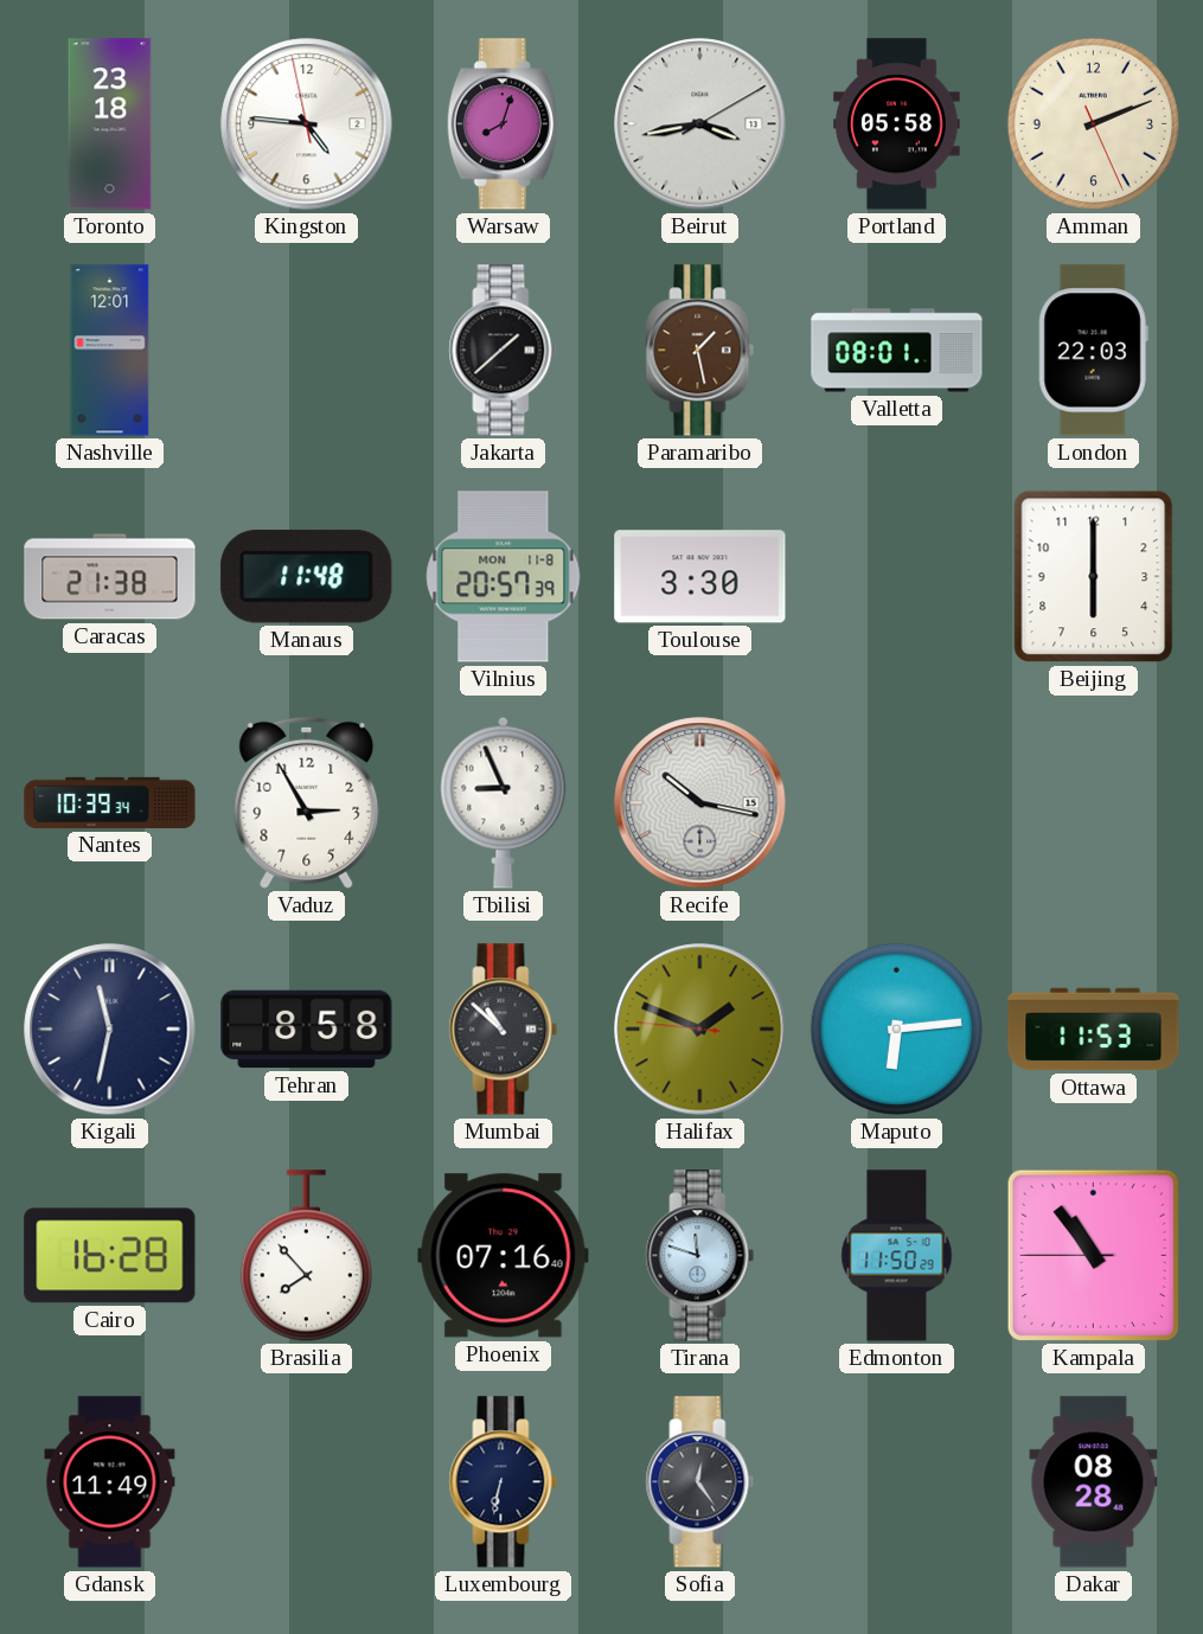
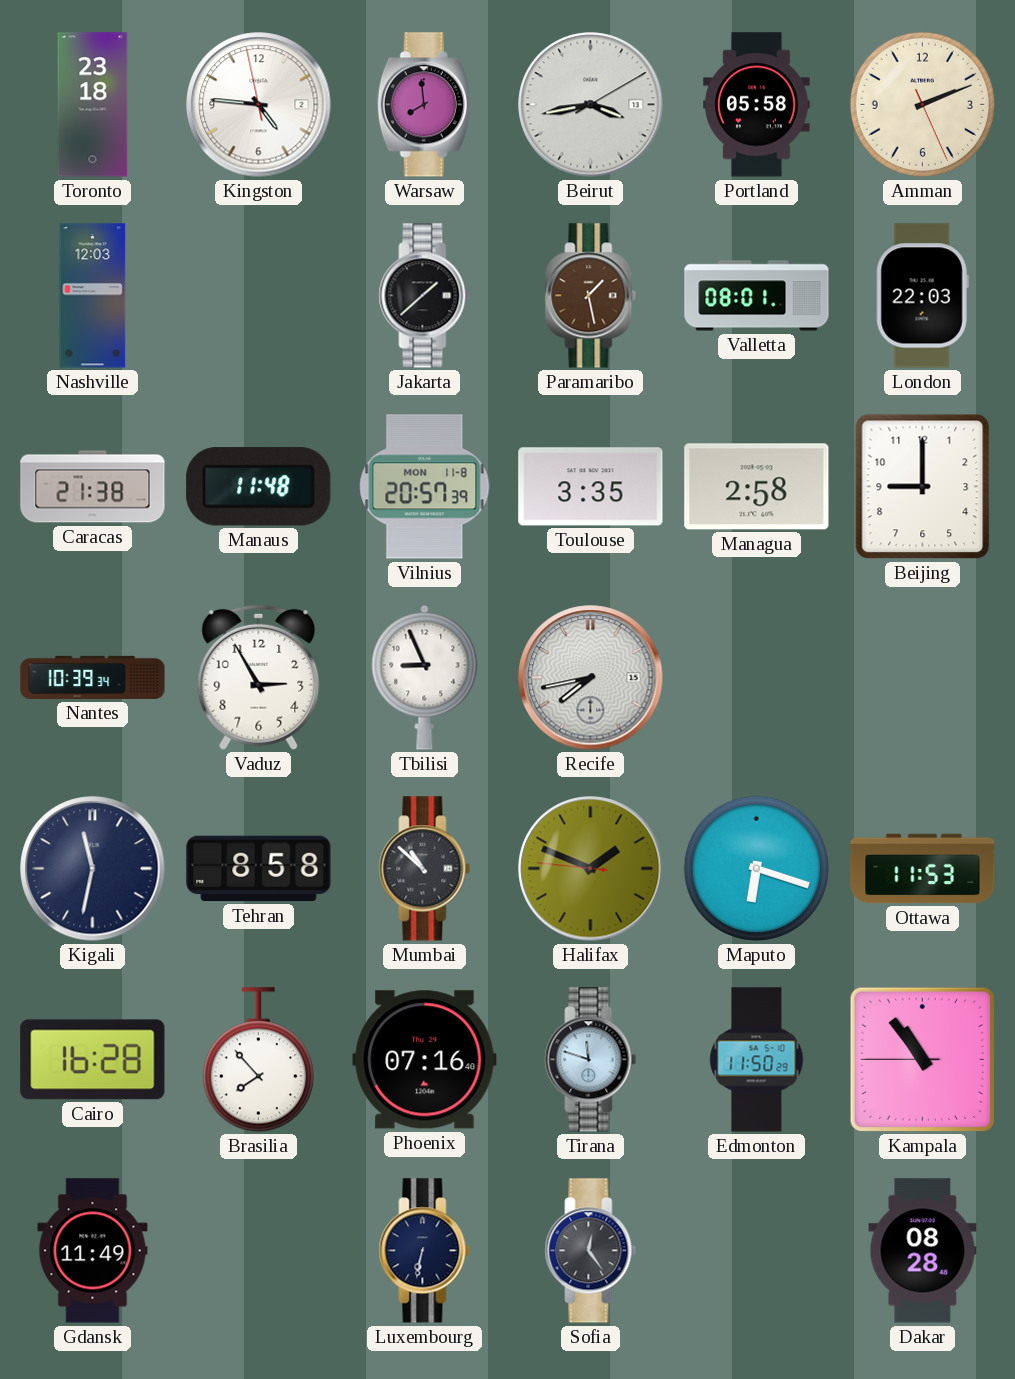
Warsaw: 8:03 -> 7:59 (424, 105)
Nashville: 12:01 -> 12:03 (93, 296)
Toulouse: 3:30 -> 3:35 (591, 487)
Managua: none -> 2:58 (757, 487)
Beijing: 6:00 -> 9:00 (923, 487)
Recife: 10:17 -> 7:43 (591, 678)
Maputo: 6:14 -> 6:18 (756, 868)
